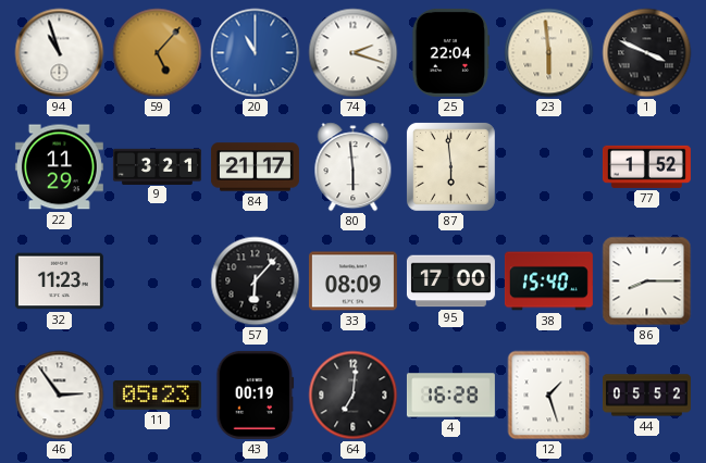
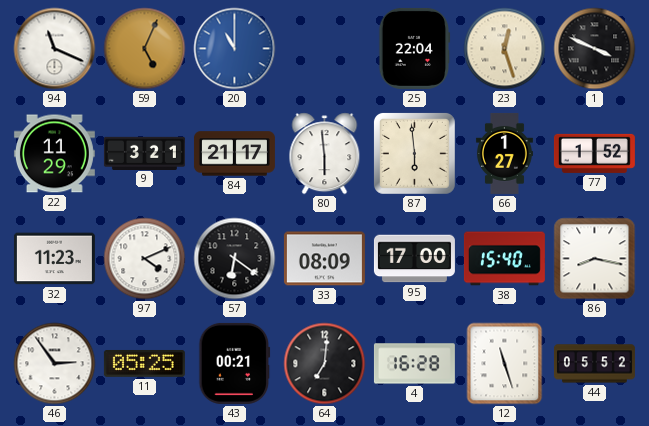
94: 10:57 -> 11:19 (55, 49)
59: 5:07 -> 5:04 (145, 49)
74: 2:18 -> none (354, 53)
23: 5:59 -> 12:27 (505, 49)
66: none -> 1:27 (504, 153)
97: none -> 4:11 (145, 259)
57: 6:07 -> 6:21 (235, 259)
86: 8:15 -> 8:17 (595, 259)
11: 05:23 -> 05:25 (144, 363)
43: 00:19 -> 00:21 (235, 363)
12: 1:27 -> 11:27 (505, 364)
